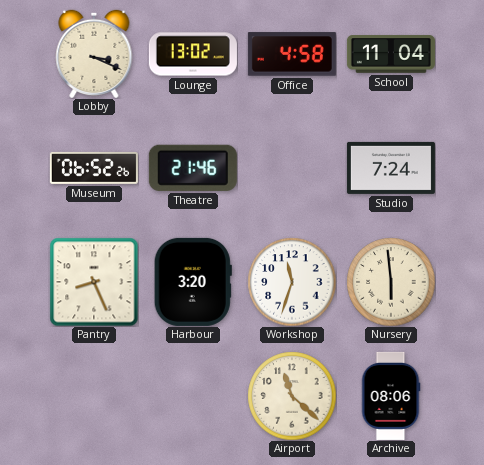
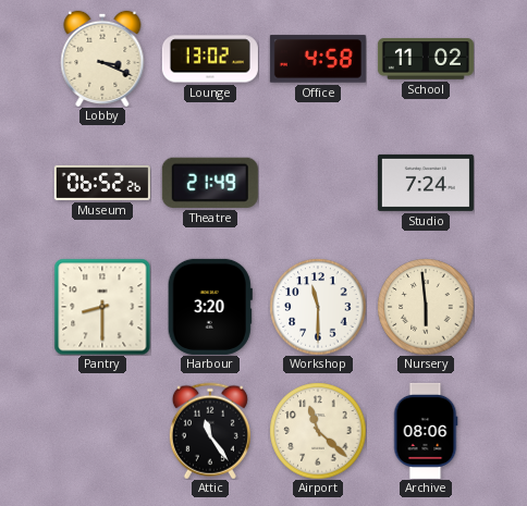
School: 11:04 -> 11:02 (426, 59)
Theatre: 21:46 -> 21:49 (210, 183)
Pantry: 8:26 -> 8:30 (102, 307)
Workshop: 11:33 -> 11:30 (318, 307)
Attic: none -> 11:24 (210, 431)
